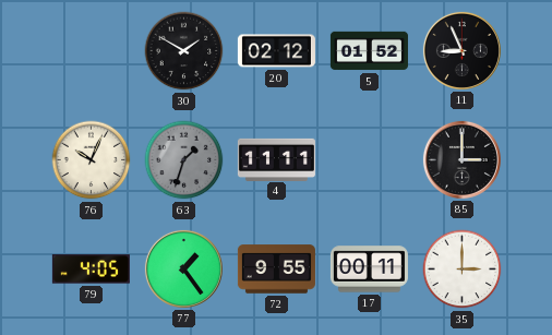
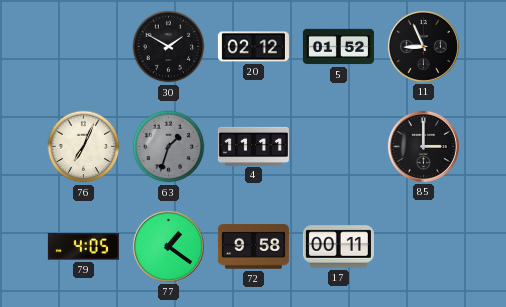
76: 10:04 -> 7:04 (84, 147)
77: 1:24 -> 1:21 (168, 246)
72: 9:55 -> 9:58 (253, 247)
35: 3:00 -> none (463, 270)
